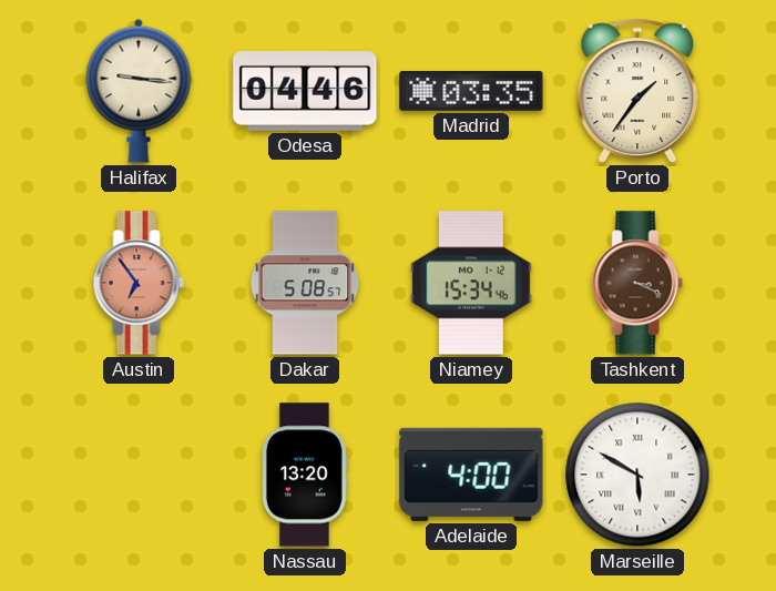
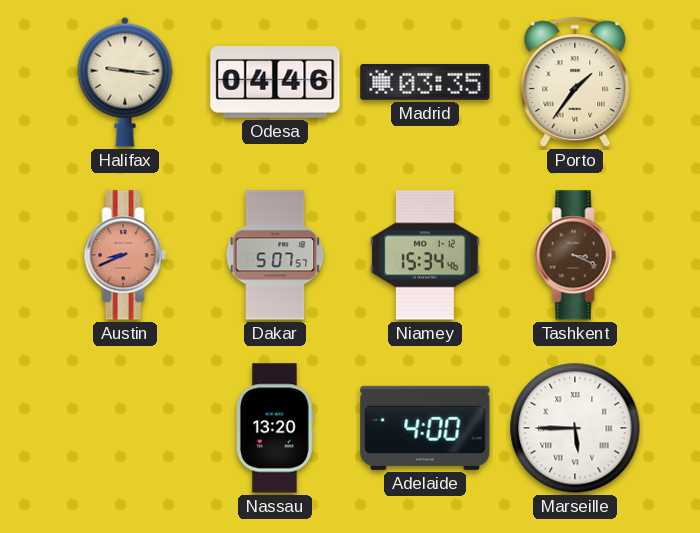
Austin: 6:54 -> 8:41 (125, 255)
Dakar: 5:08 -> 5:07 (275, 255)
Marseille: 5:50 -> 5:45 (575, 428)
